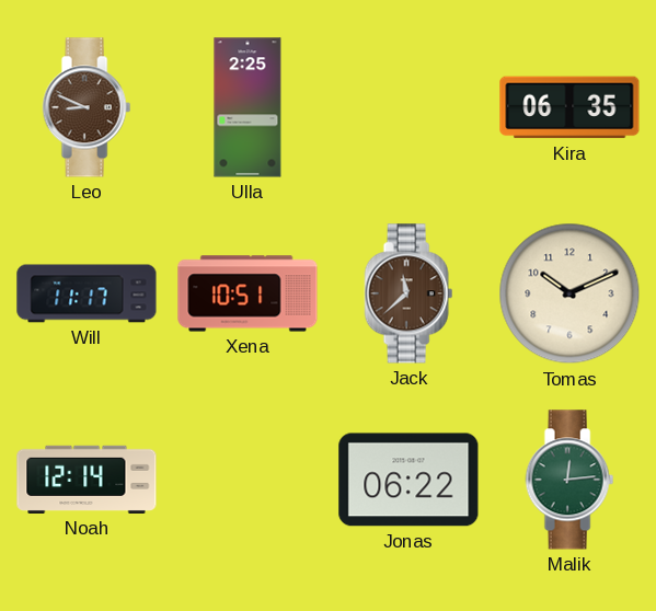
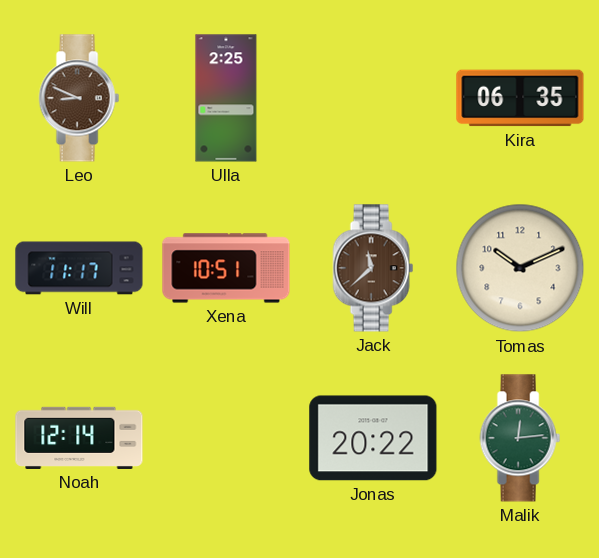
Jonas: 06:22 -> 20:22 (373, 438)
